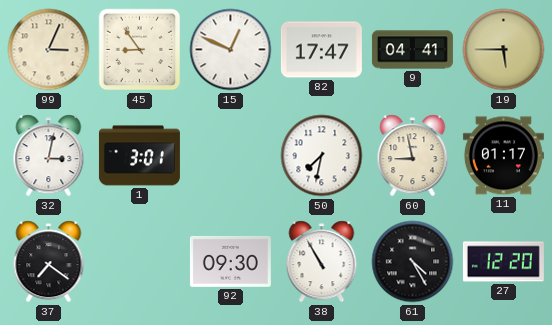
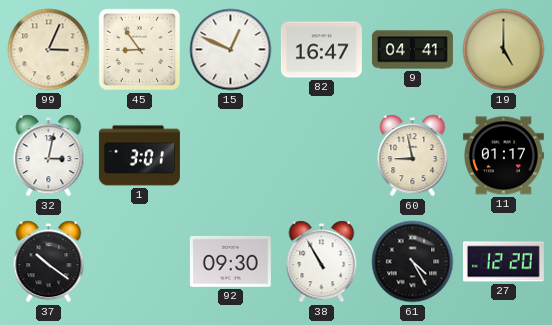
82: 17:47 -> 16:47 (321, 50)
19: 5:45 -> 5:00 (504, 50)
50: 7:32 -> none (322, 156)
37: 7:21 -> 10:21 (49, 262)
